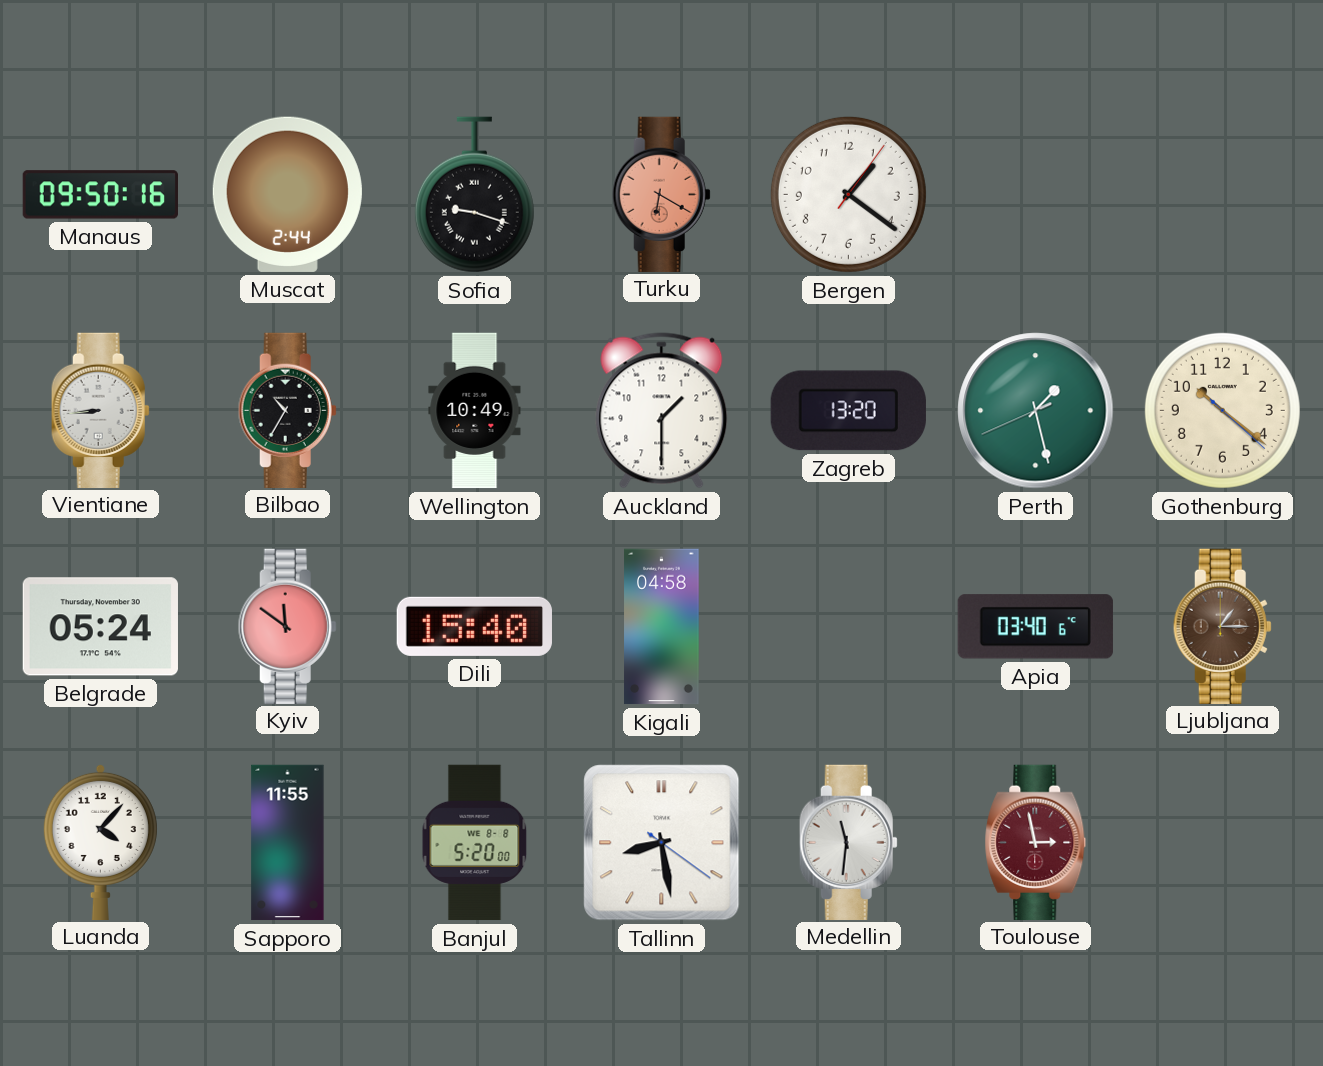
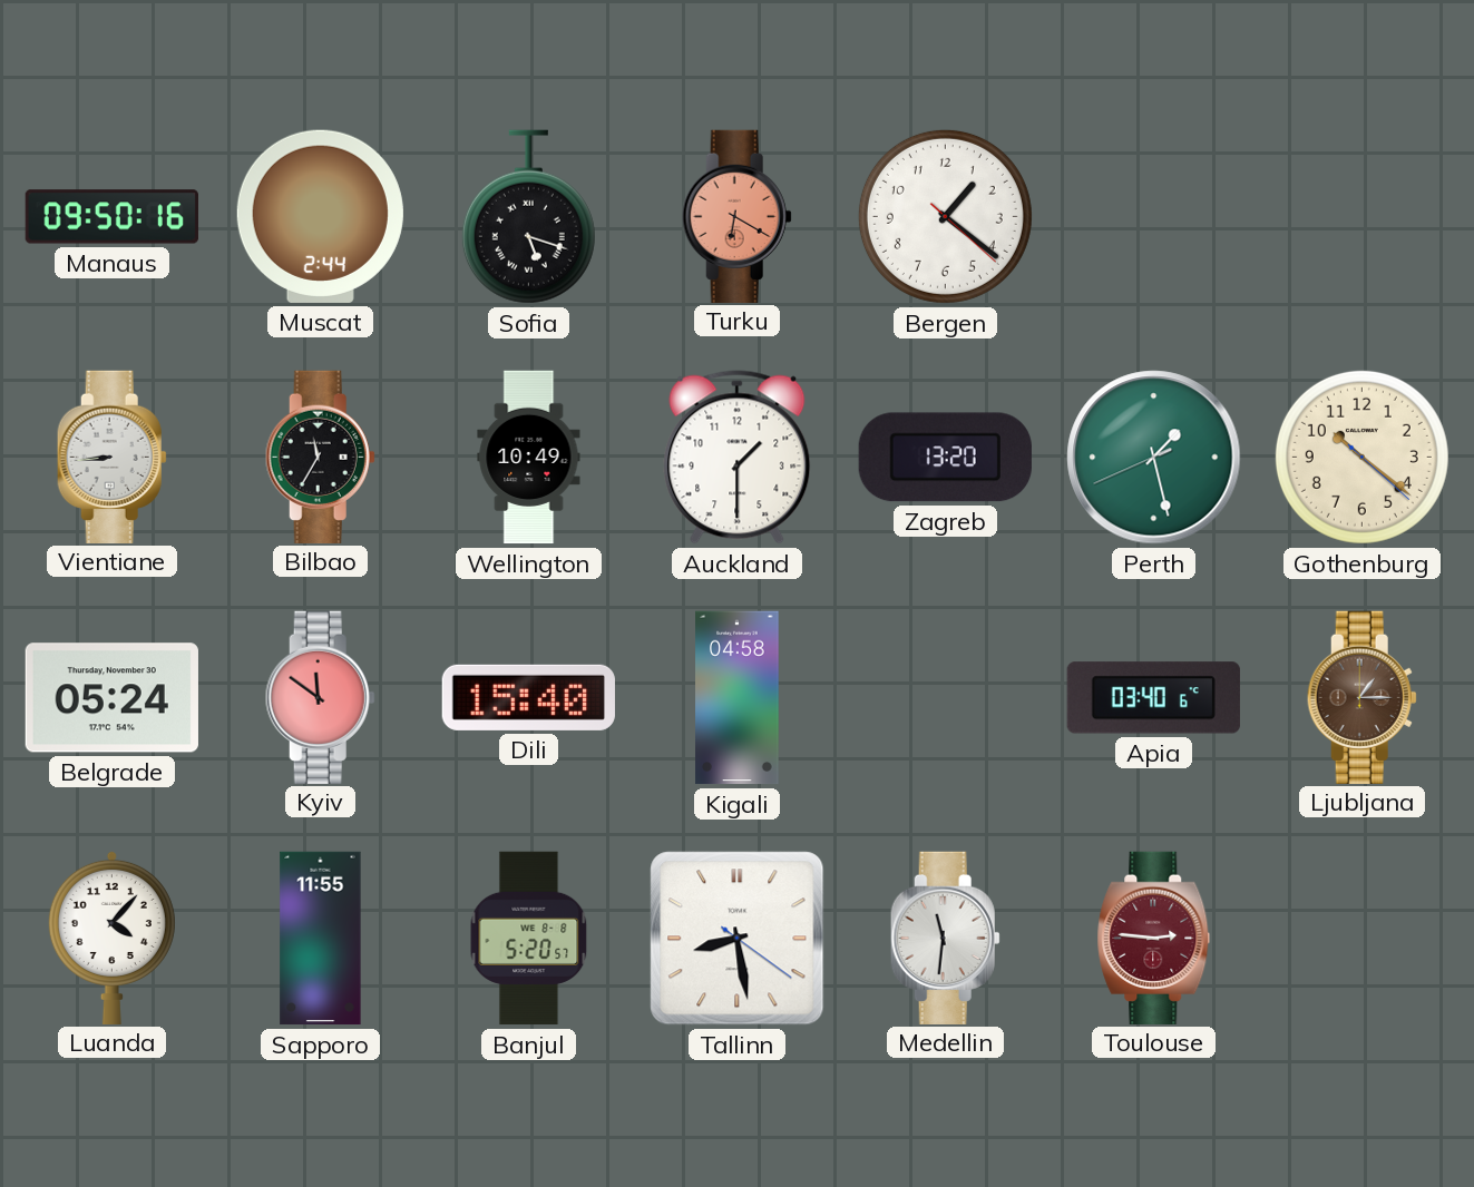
Sofia: 9:18 -> 5:18 (528, 217)
Bergen: 1:21:06 -> 1:21:22 (945, 216)
Bilbao: 10:35 -> 11:35 (320, 457)
Banjul: 5:20:00 -> 5:20:57 (529, 939)
Toulouse: 2:58 -> 2:46 (1154, 938)
